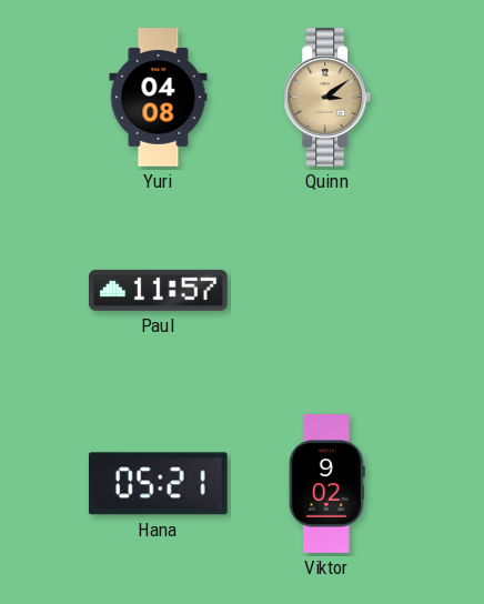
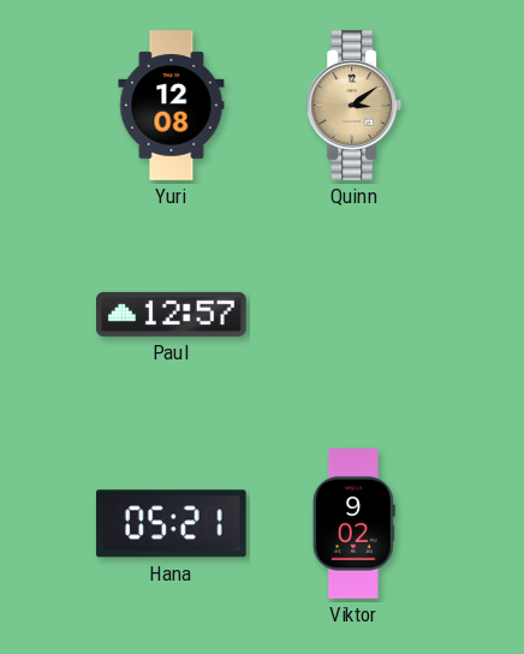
Yuri: 04:08 -> 12:08 (172, 106)
Paul: 11:57 -> 12:57 (172, 314)
